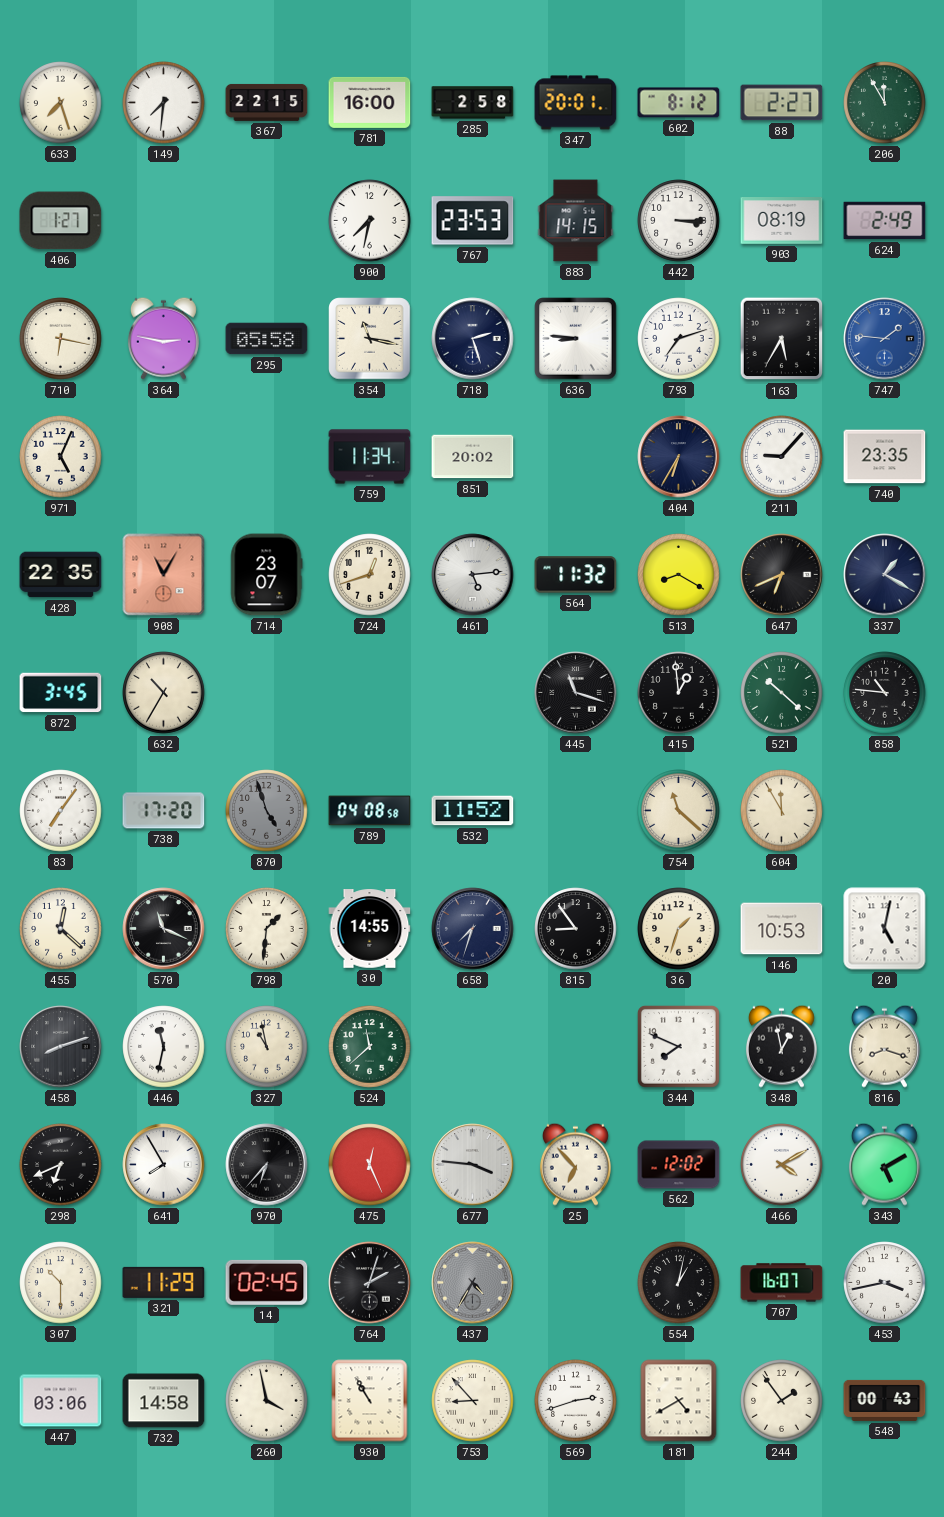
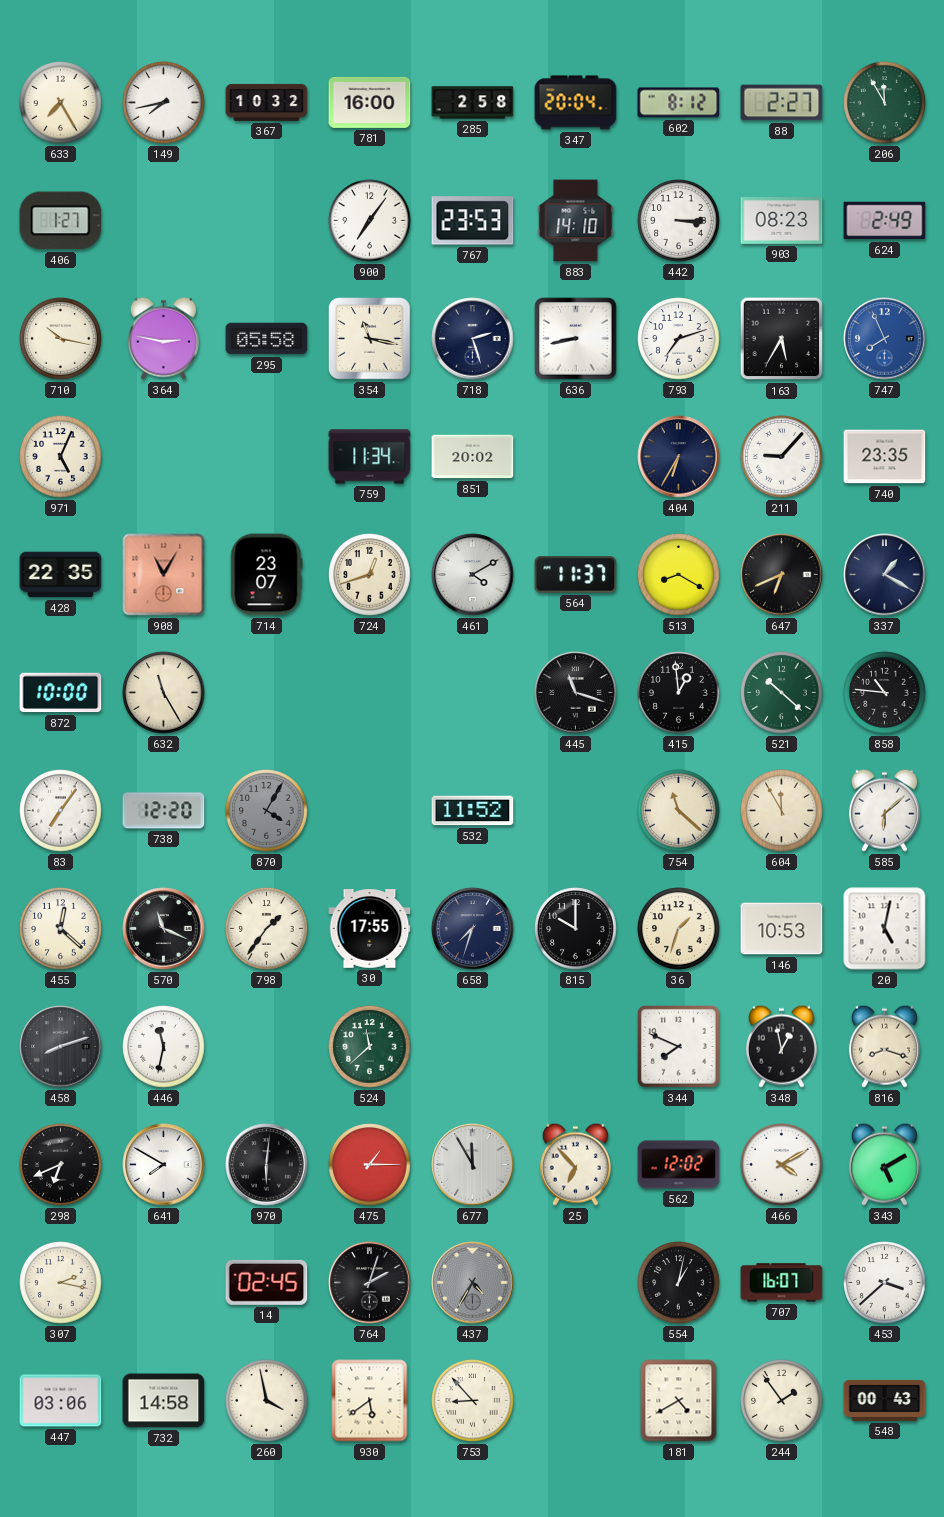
633: 7:27 -> 7:25 (61, 103)
149: 7:31 -> 7:43 (164, 103)
367: 22:15 -> 10:32 (267, 102)
347: 20:01 -> 20:04 (576, 103)
900: 7:32 -> 7:06 (370, 221)
883: 14:15 -> 14:10 (576, 221)
903: 08:19 -> 08:23 (782, 221)
710: 6:17 -> 10:17 (61, 339)
636: 8:46 -> 8:43 (576, 339)
747: 1:46 -> 7:56 (885, 339)
461: 5:14 -> 4:10 (473, 575)
564: 11:32 -> 11:37 (576, 575)
872: 3:45 -> 10:00 (61, 693)
632: 10:35 -> 11:25 (164, 693)
738: 17:20 -> 12:20 (164, 811)
870: 4:57 -> 4:05 (267, 811)
789: 04:08 -> none (370, 811)
585: none -> 6:08 (884, 810)
798: 1:31 -> 1:36 (267, 929)
30: 14:55 -> 17:55 (370, 929)
815: 8:54 -> 10:00 (576, 929)
327: 10:58 -> none (267, 1047)
641: 7:55 -> 7:50 (164, 1165)
970: 6:37 -> 6:01 (267, 1165)
475: 12:26 -> 1:15 (370, 1165)
677: 3:46 -> 11:55 (473, 1165)
307: 10:30 -> 2:17 (61, 1283)
321: 11:29 -> none (164, 1282)
453: 3:43 -> 3:38 (885, 1283)
930: 10:55 -> 5:39 (370, 1401)
569: 2:42 -> none (576, 1401)
